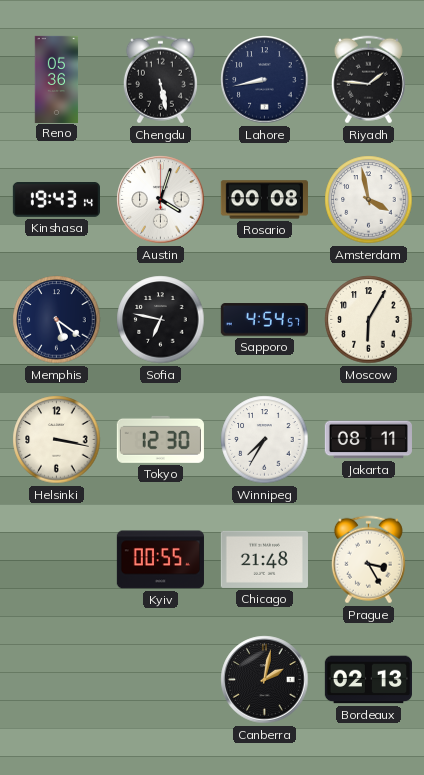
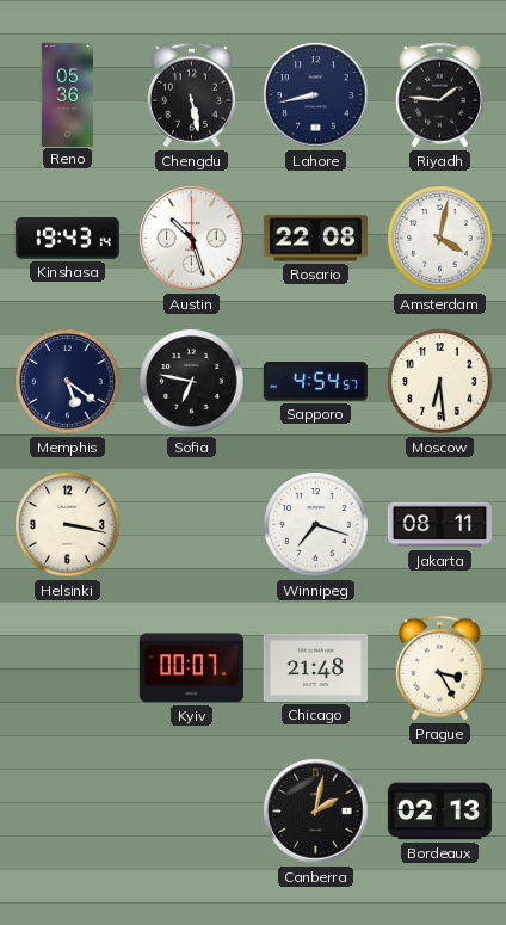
Austin: 4:03 -> 10:27 (192, 239)
Rosario: 00:08 -> 22:08 (315, 239)
Amsterdam: 3:58 -> 4:02 (440, 239)
Moscow: 6:05 -> 6:29 (440, 382)
Tokyo: 12:30 -> none (160, 439)
Winnipeg: 7:35 -> 7:18 (316, 525)
Kyiv: 00:55 -> 00:07 (191, 668)
